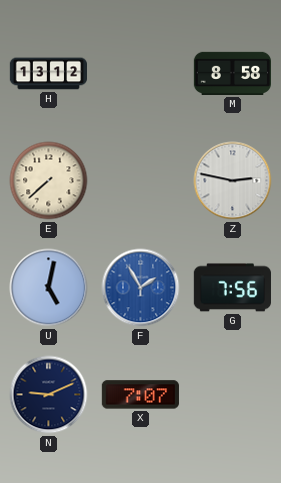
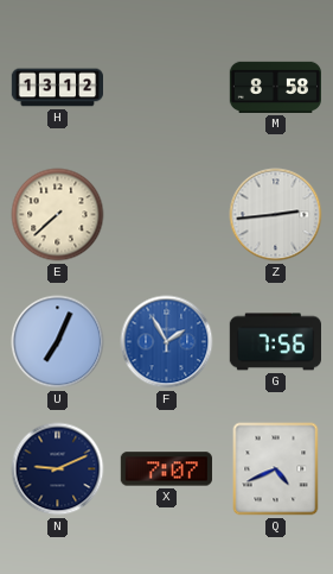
Z: 2:47 -> 2:44 (276, 215)
U: 5:02 -> 7:04 (58, 342)
Q: none -> 4:41 (276, 469)
